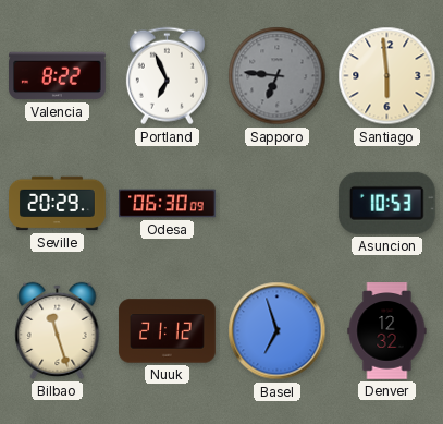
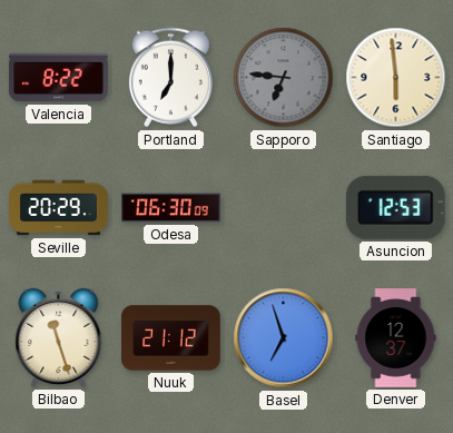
Portland: 6:56 -> 7:00 (170, 78)
Asuncion: 10:53 -> 12:53 (395, 207)
Denver: 12:32 -> 12:37 (396, 338)
